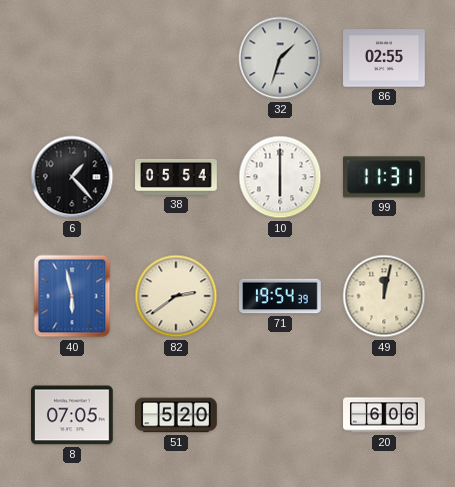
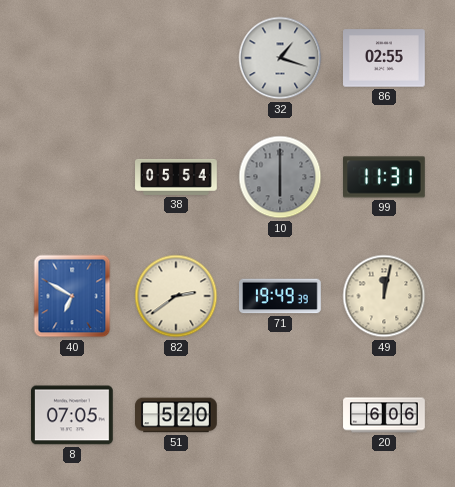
32: 1:33 -> 1:18 (280, 58)
6: 1:23 -> none (72, 177)
10 dial: white -> grey (280, 177)
40: 5:58 -> 6:50 (72, 296)
71: 19:54 -> 19:49 (281, 296)
